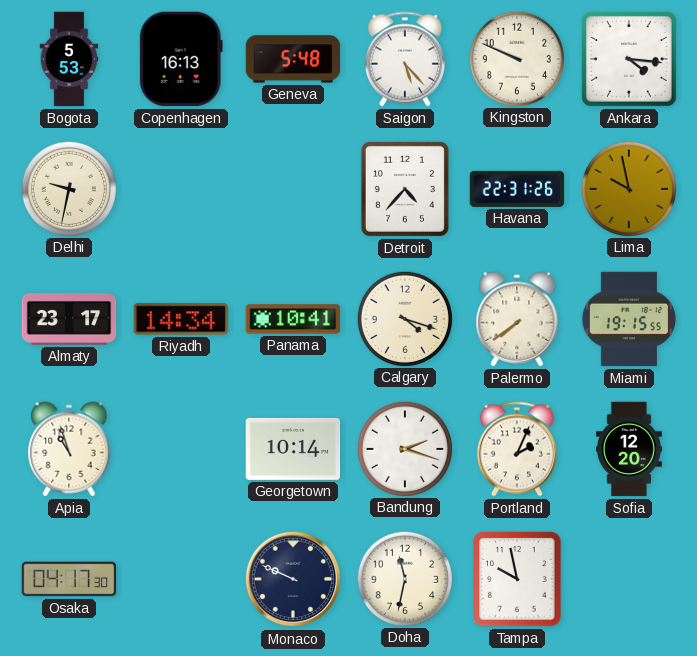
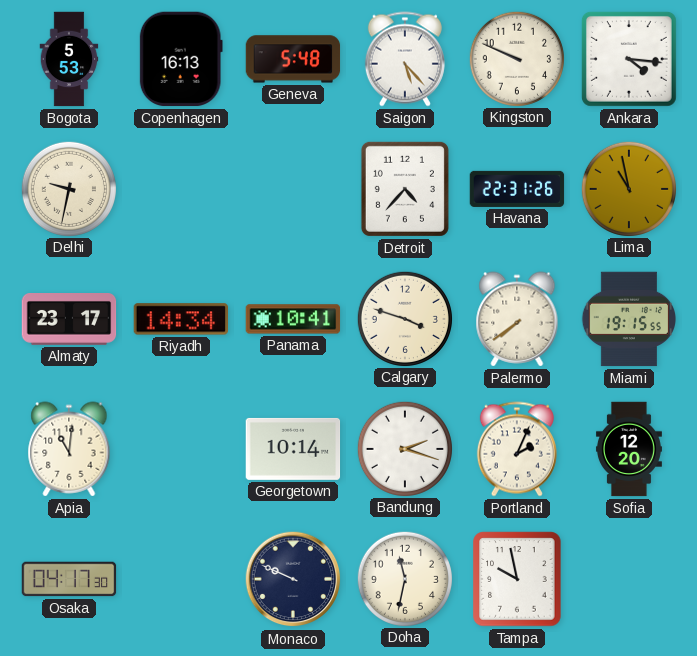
Lima: 9:58 -> 10:58 (628, 188)
Calgary: 4:18 -> 3:48 (404, 318)
Apia: 10:57 -> 11:01 (69, 449)
